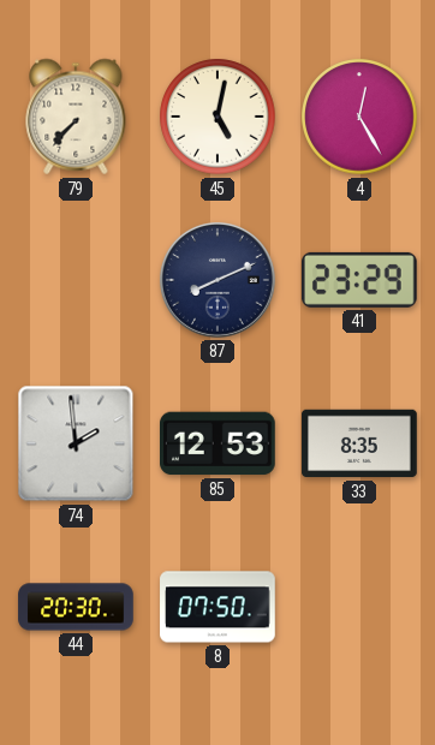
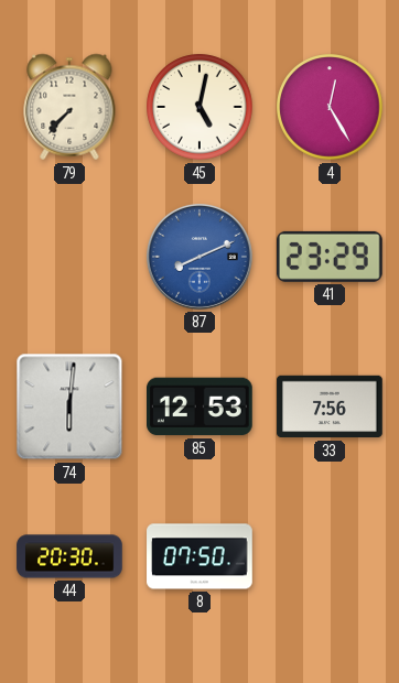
87 dial: navy -> blue (199, 257)
74: 1:59 -> 6:01 (69, 406)
33: 8:35 -> 7:56 (330, 406)
